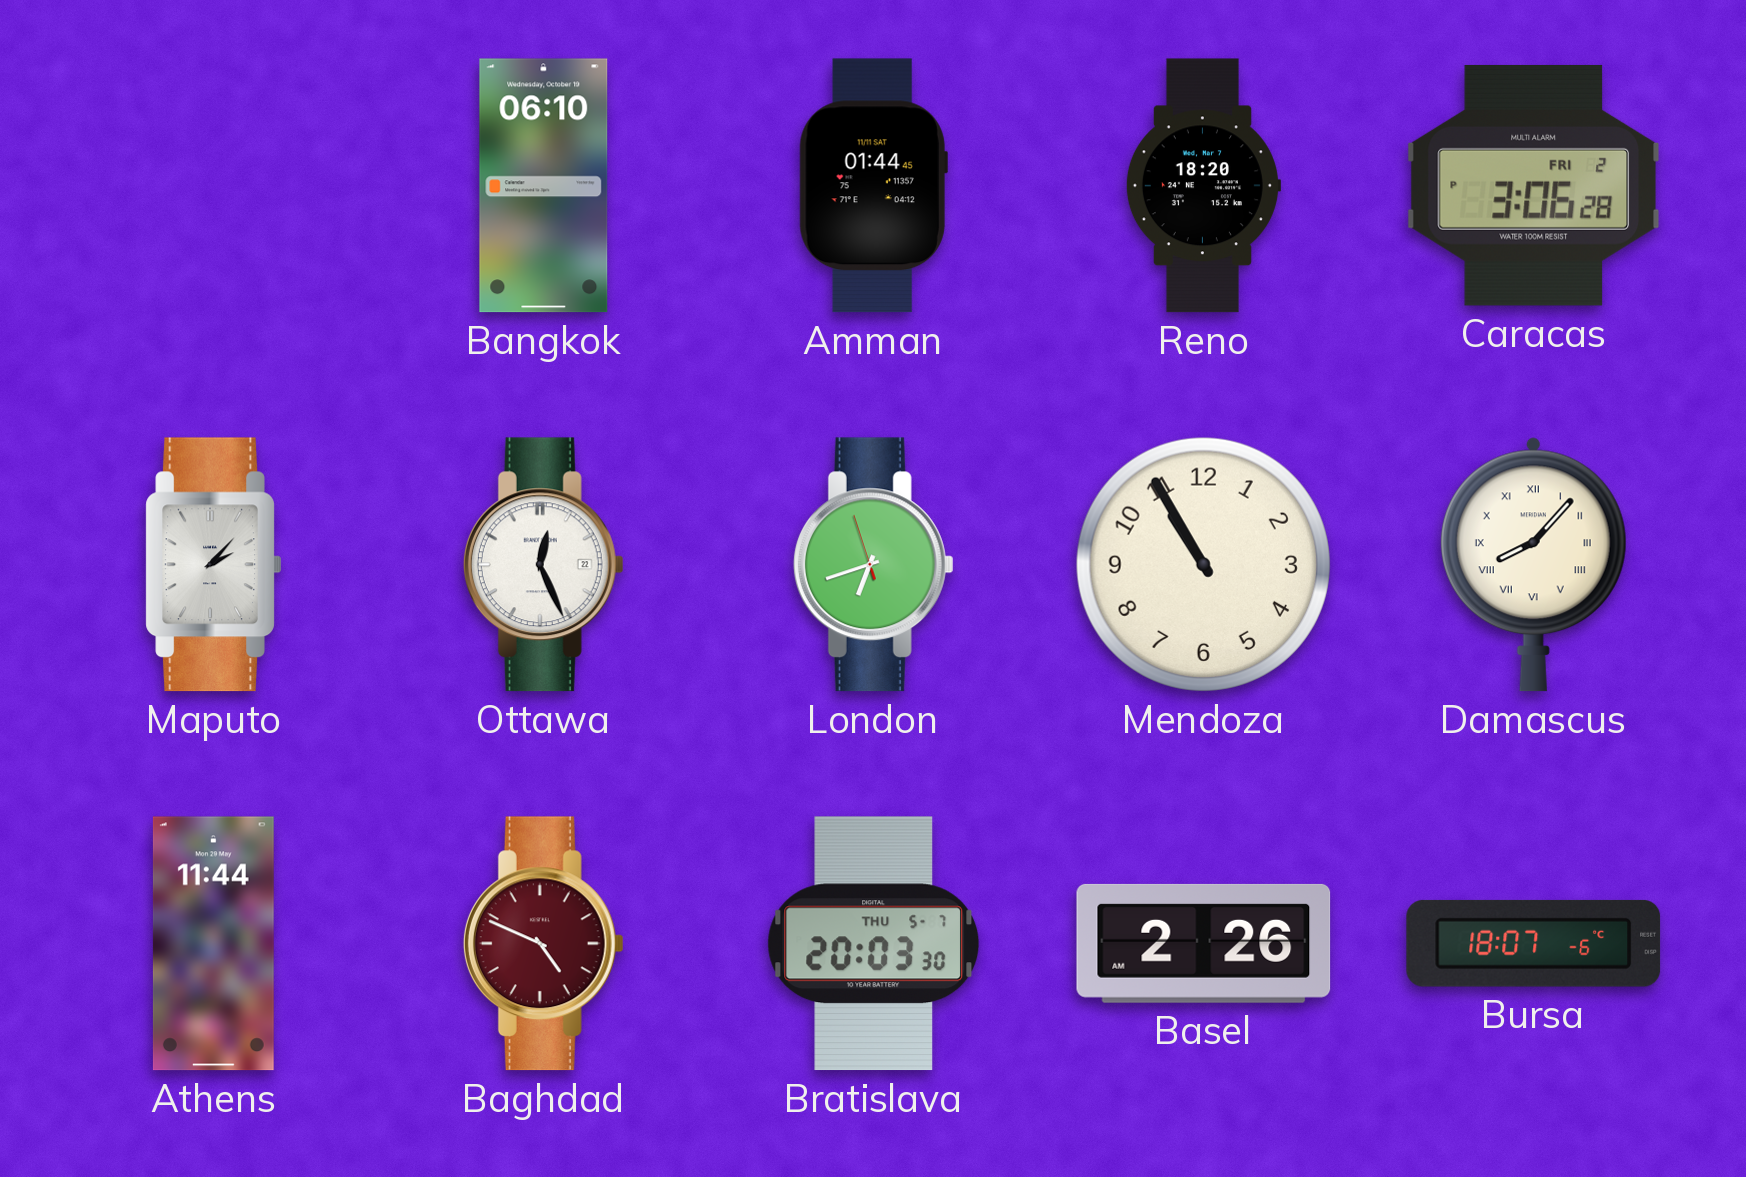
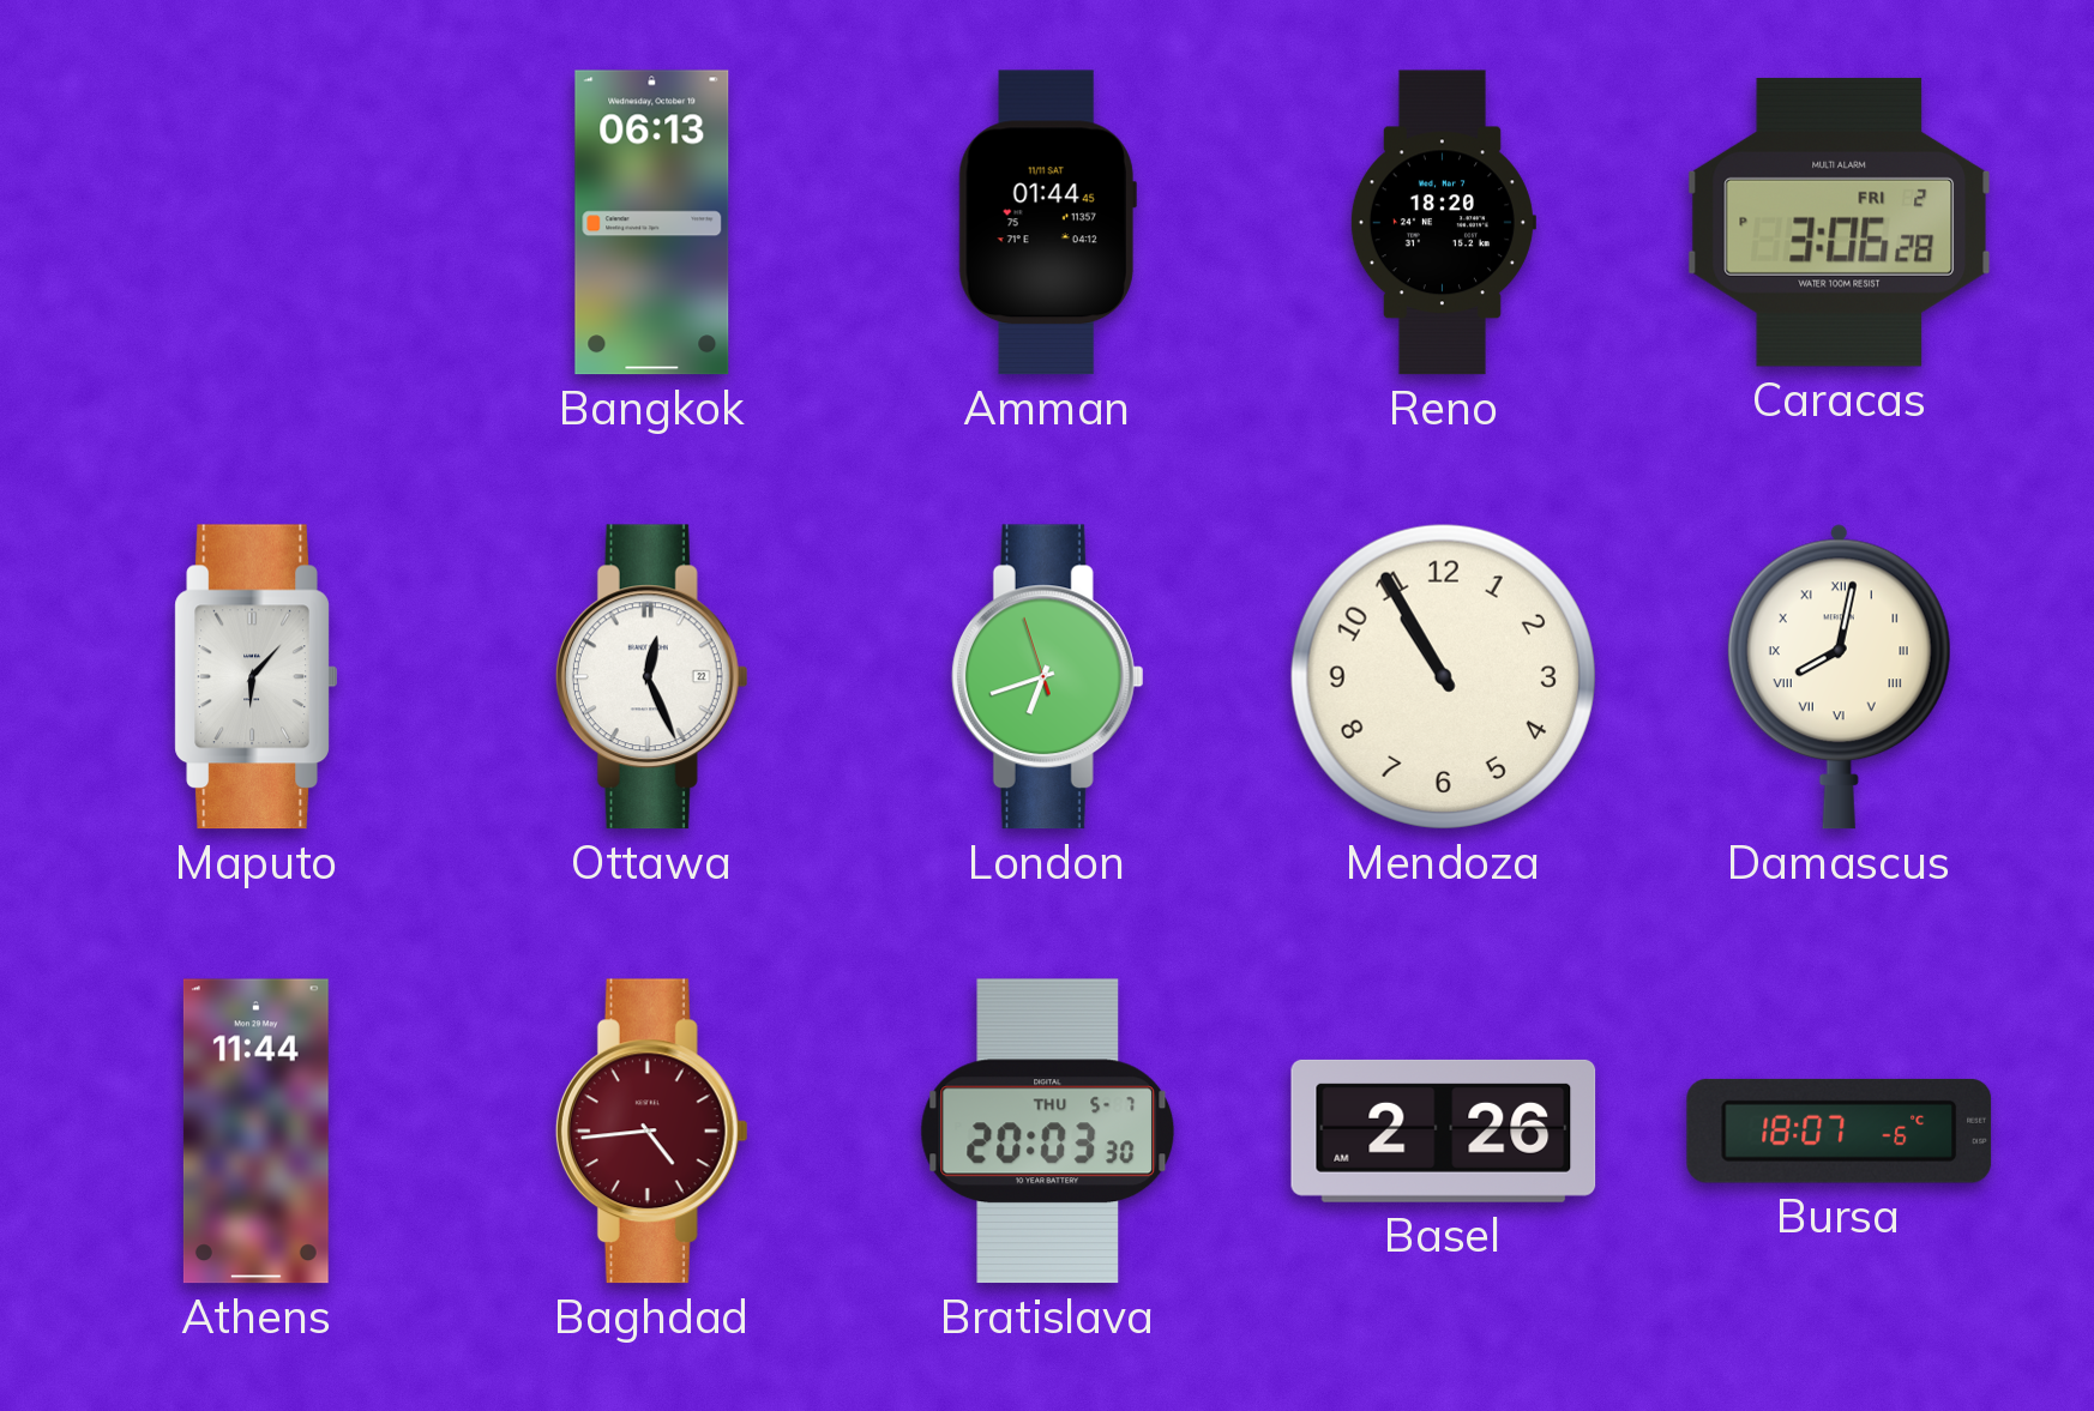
Bangkok: 06:10 -> 06:13 (652, 223)
Maputo: 2:07 -> 6:07 (255, 677)
Damascus: 8:07 -> 8:02 (1839, 677)
Baghdad: 4:49 -> 4:44 (651, 1132)
